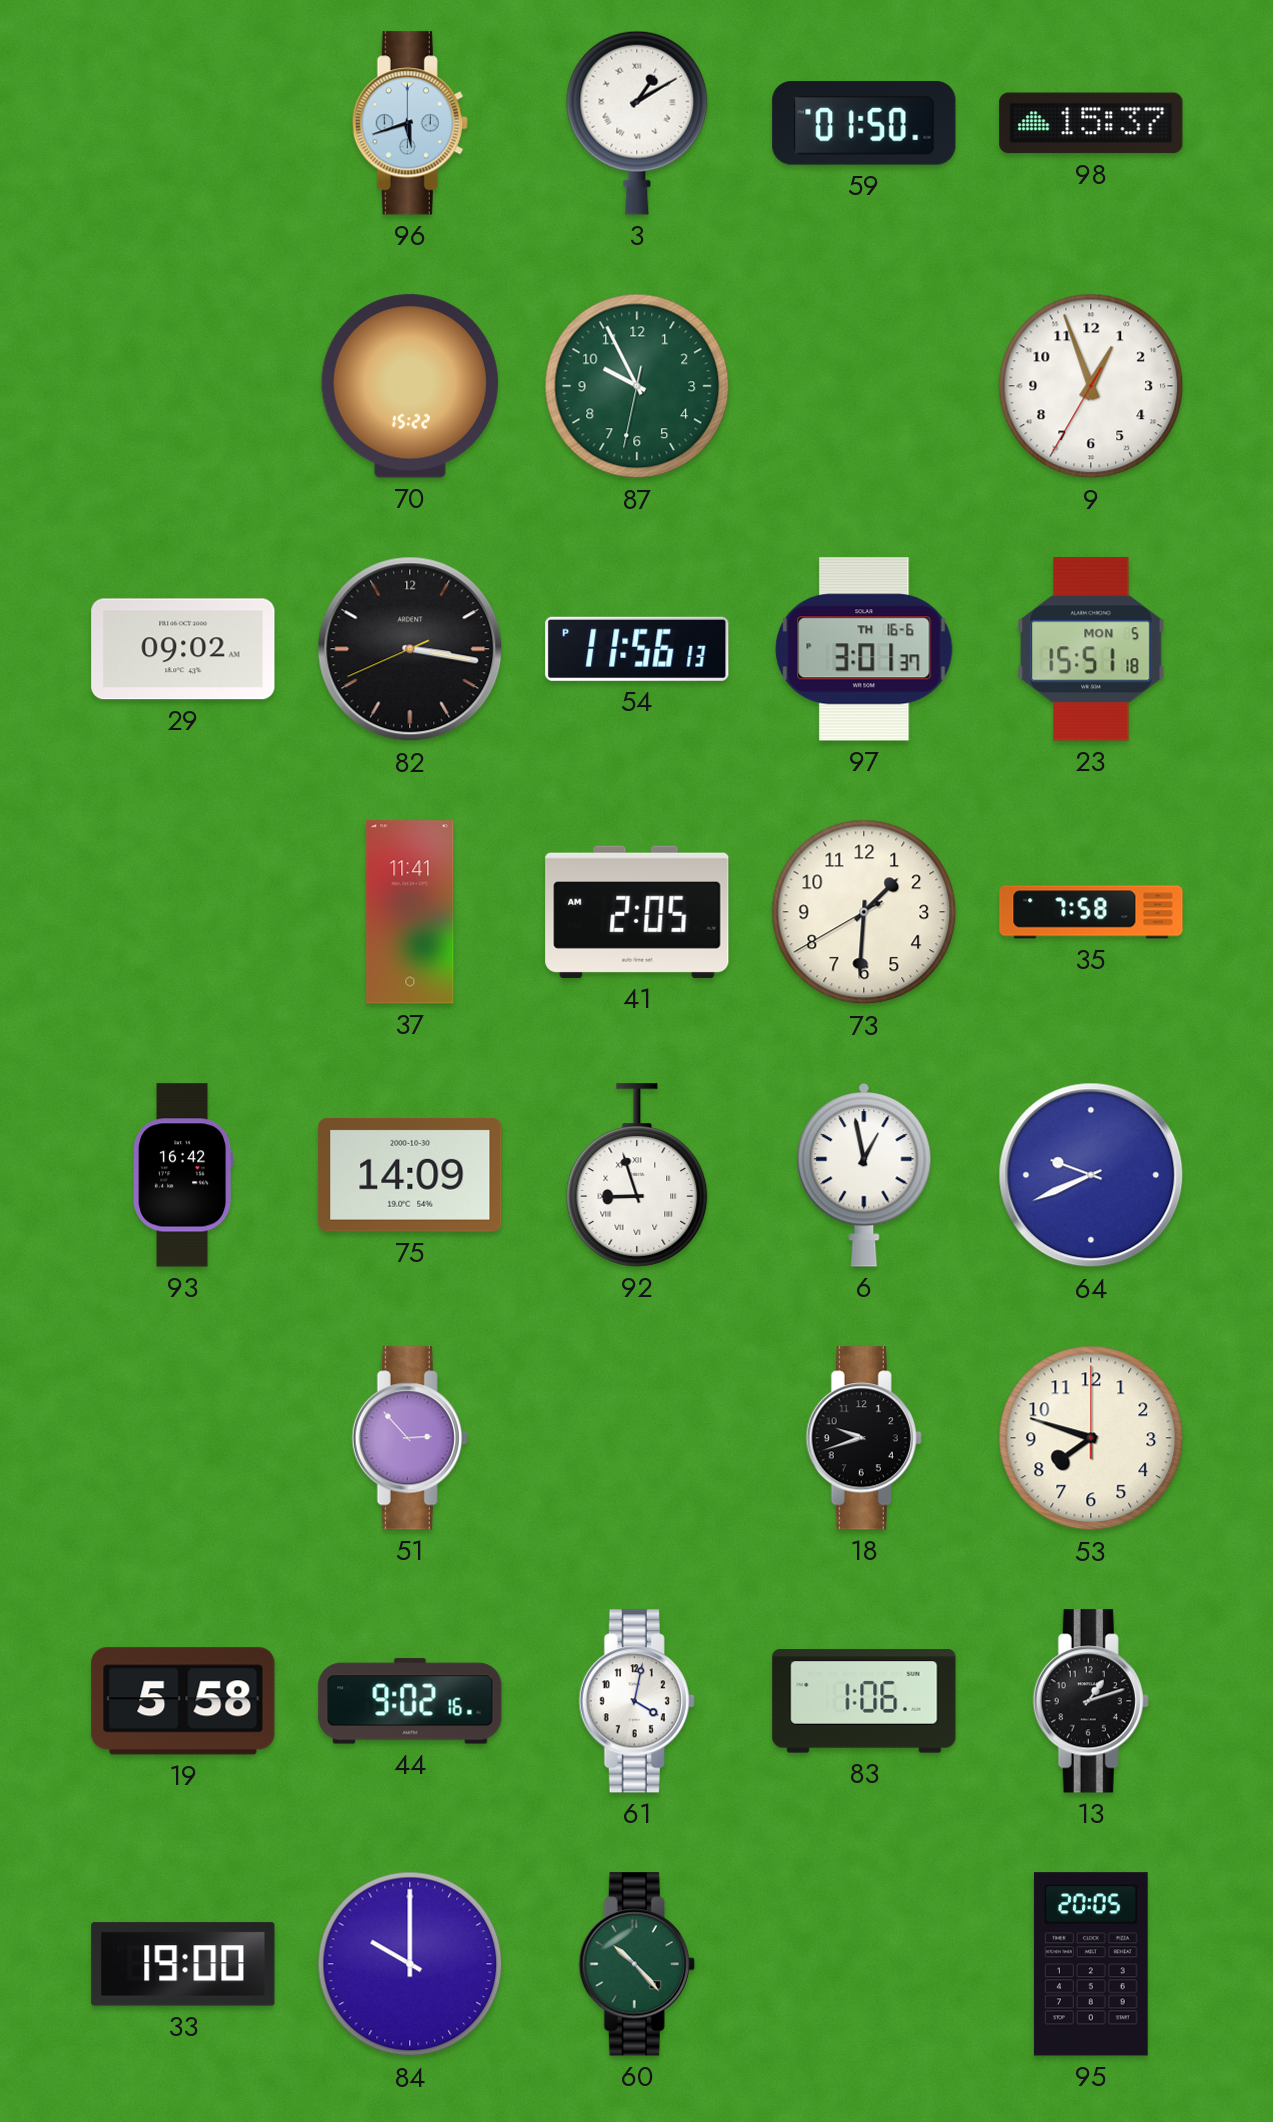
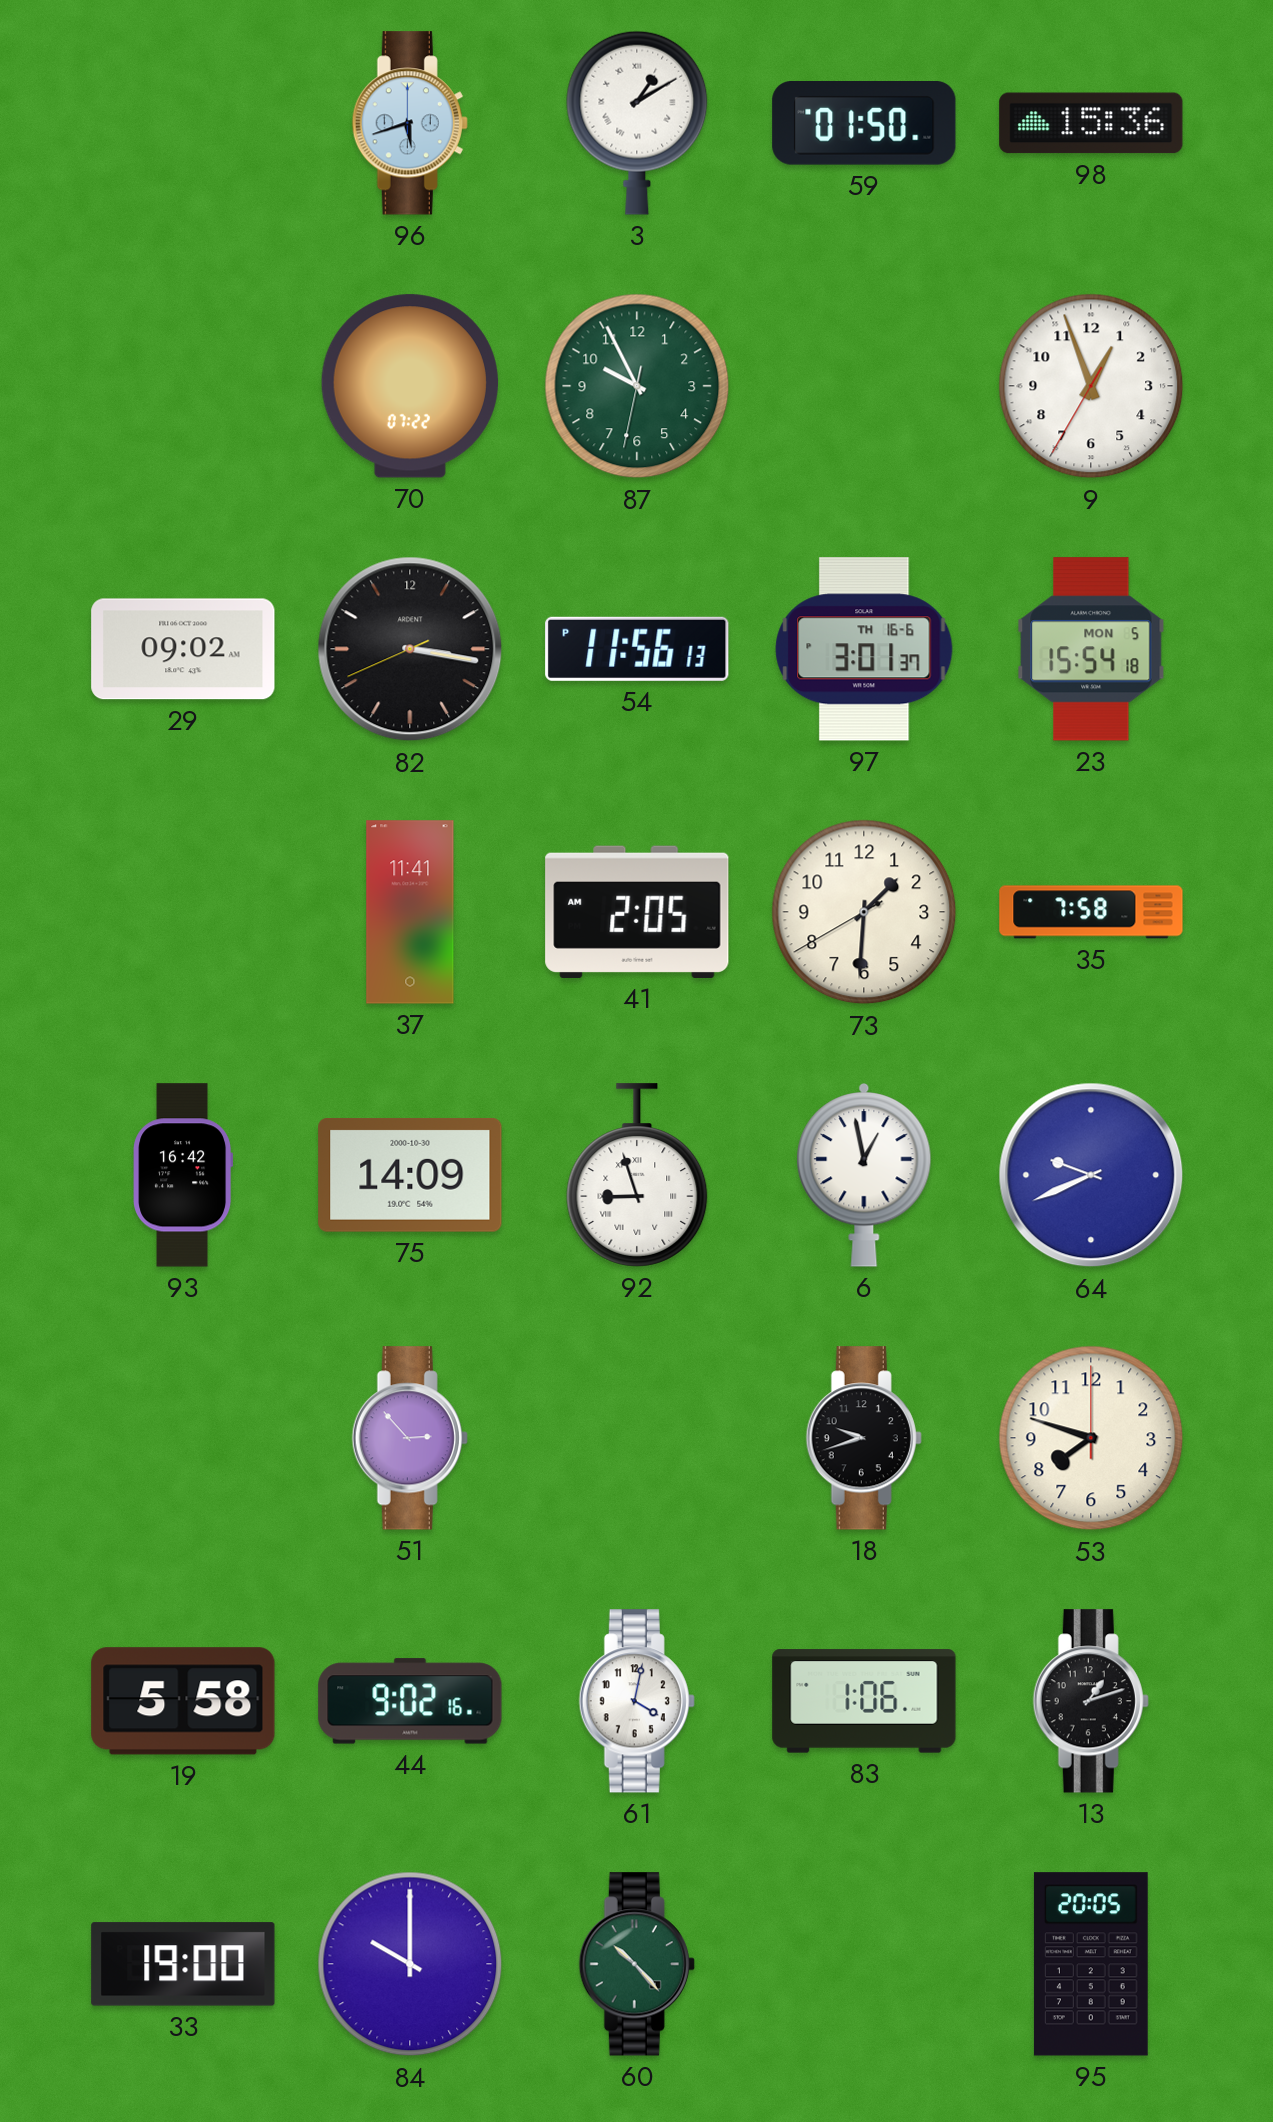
98: 15:37 -> 15:36 (1091, 123)
70: 15:22 -> 07:22 (410, 386)
23: 15:51 -> 15:54 (1091, 649)
